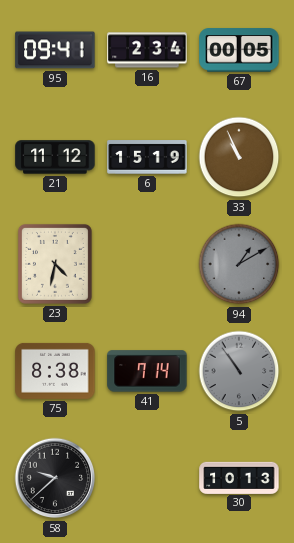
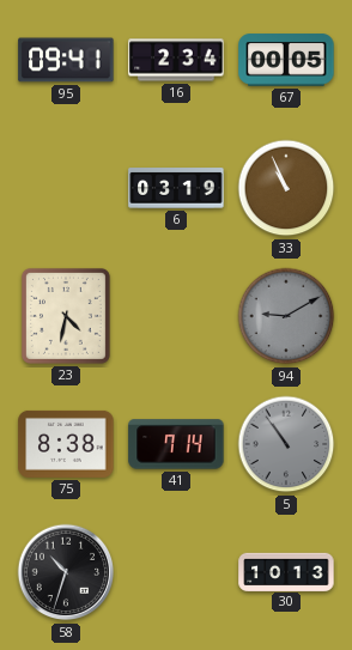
21: 11:12 -> none (55, 157)
6: 15:19 -> 03:19 (176, 188)
94: 1:10 -> 9:10 (286, 316)
58: 9:38 -> 10:33 (66, 572)
